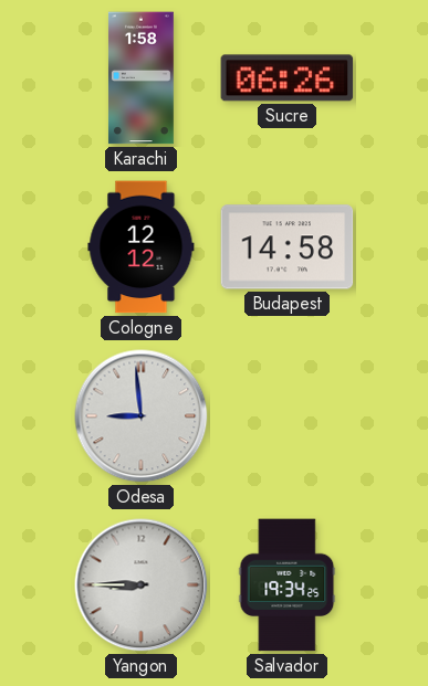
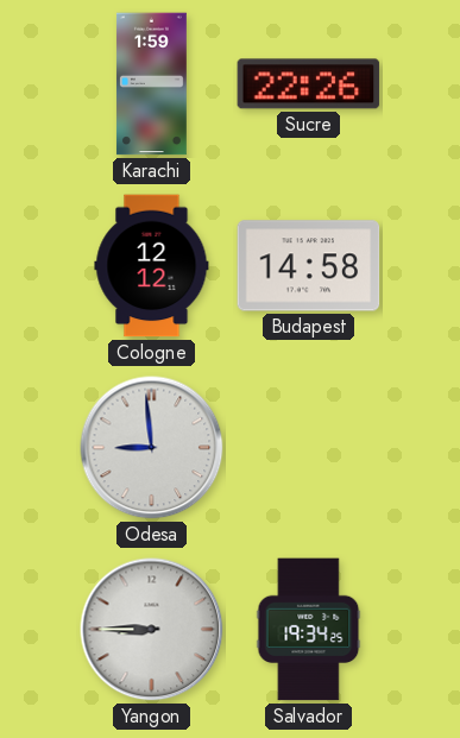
Karachi: 1:58 -> 1:59 (151, 84)
Sucre: 06:26 -> 22:26 (309, 84)
